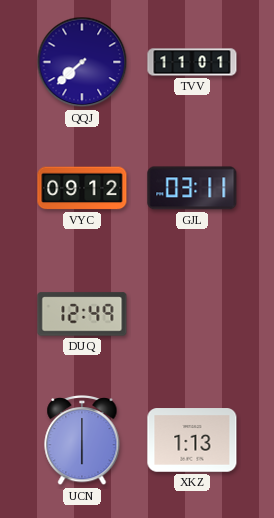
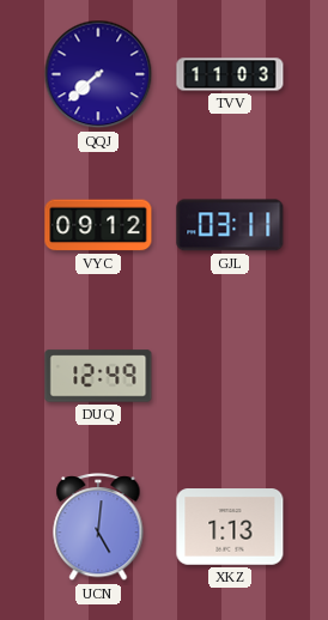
TVV: 11:01 -> 11:03 (230, 74)
UCN: 6:00 -> 5:01 (98, 528)
